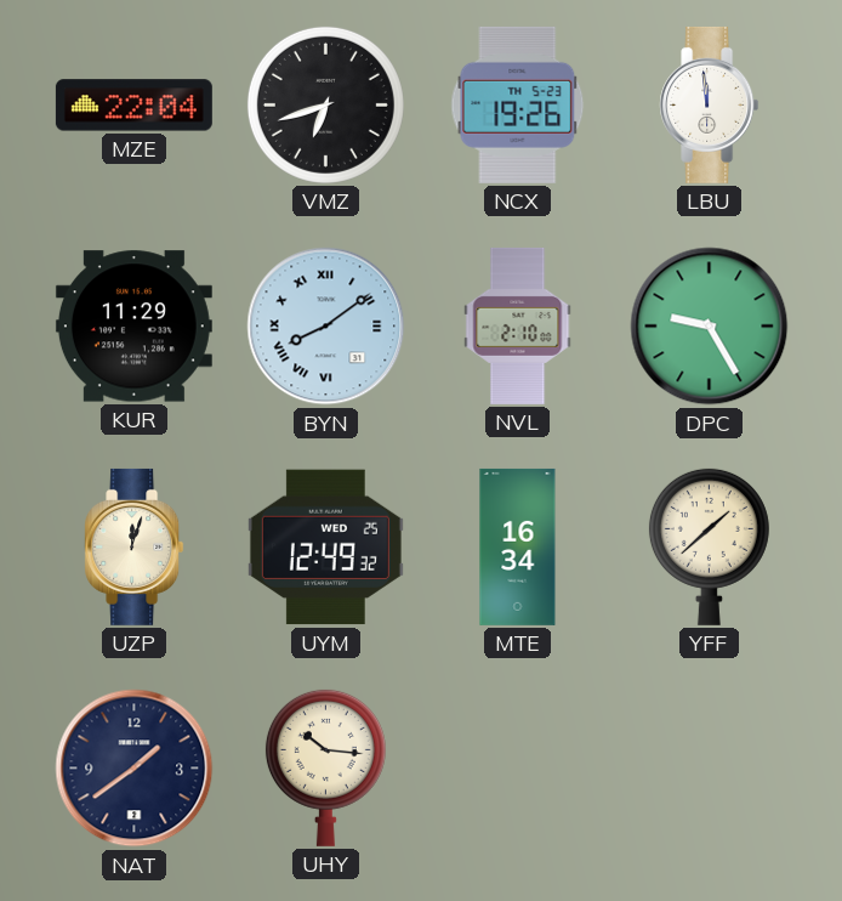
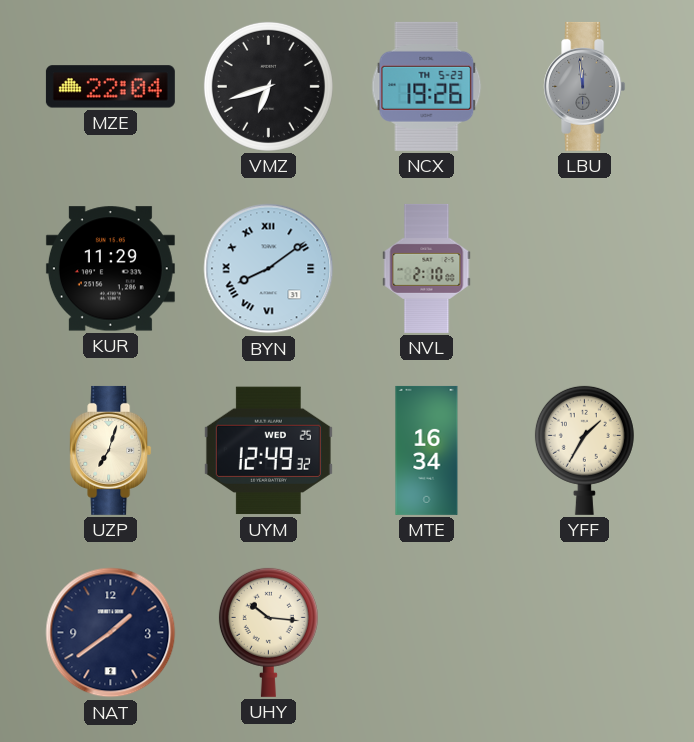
LBU dial: white -> grey (585, 86)
DPC: 9:25 -> none (710, 327)
UZP: 12:03 -> 7:03 (111, 450)
YFF: 1:38 -> 1:35 (584, 450)
